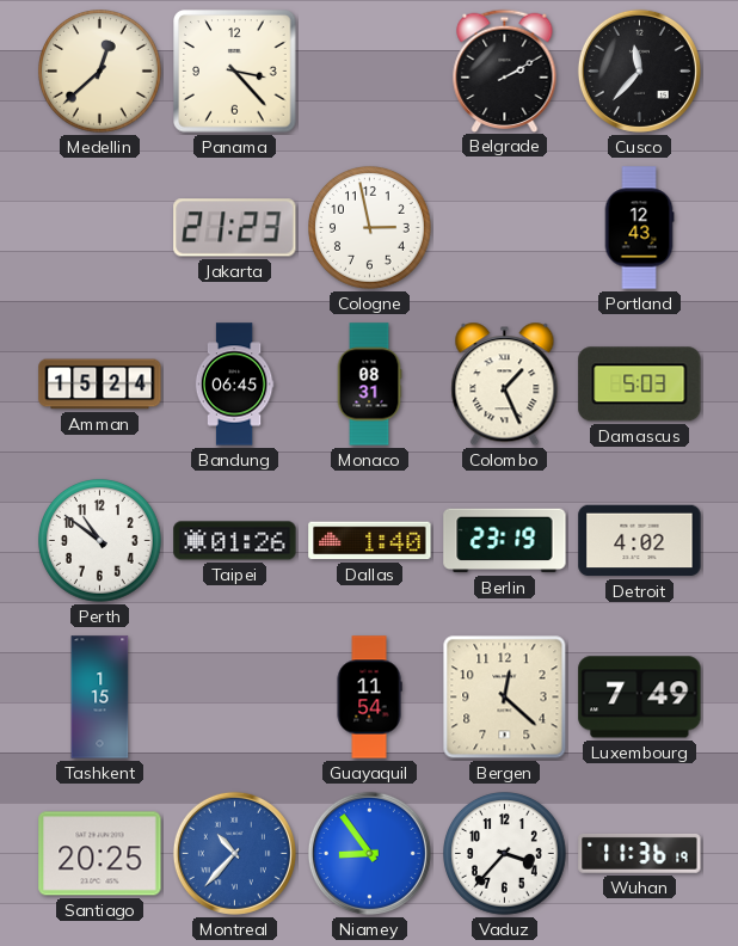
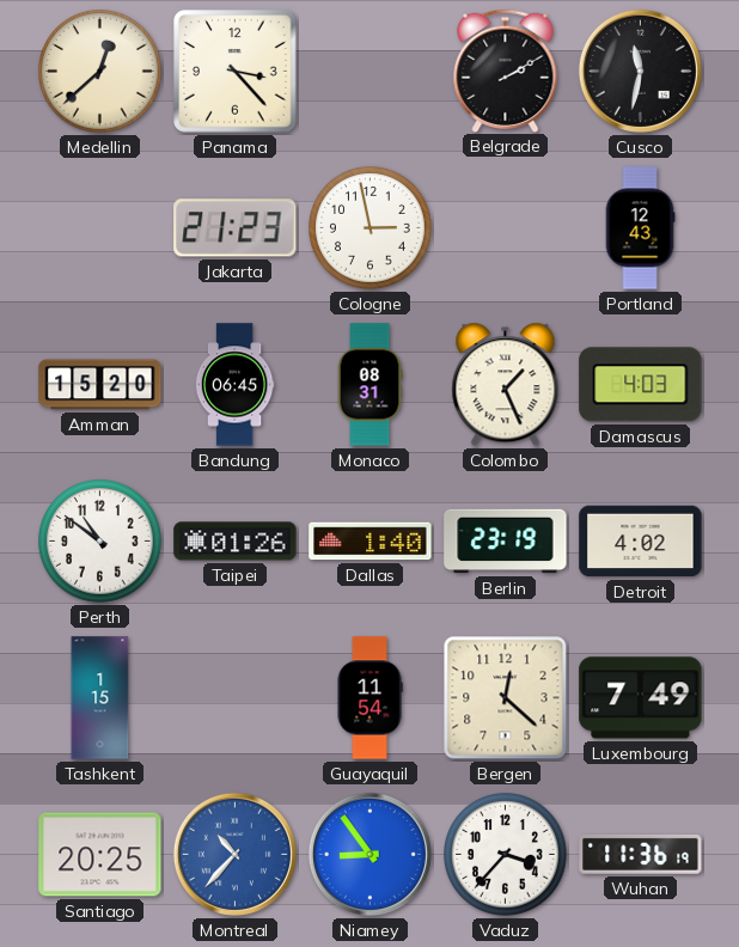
Cusco: 11:37 -> 11:32 (640, 71)
Amman: 15:24 -> 15:20 (100, 385)
Damascus: 5:03 -> 4:03 (641, 385)
